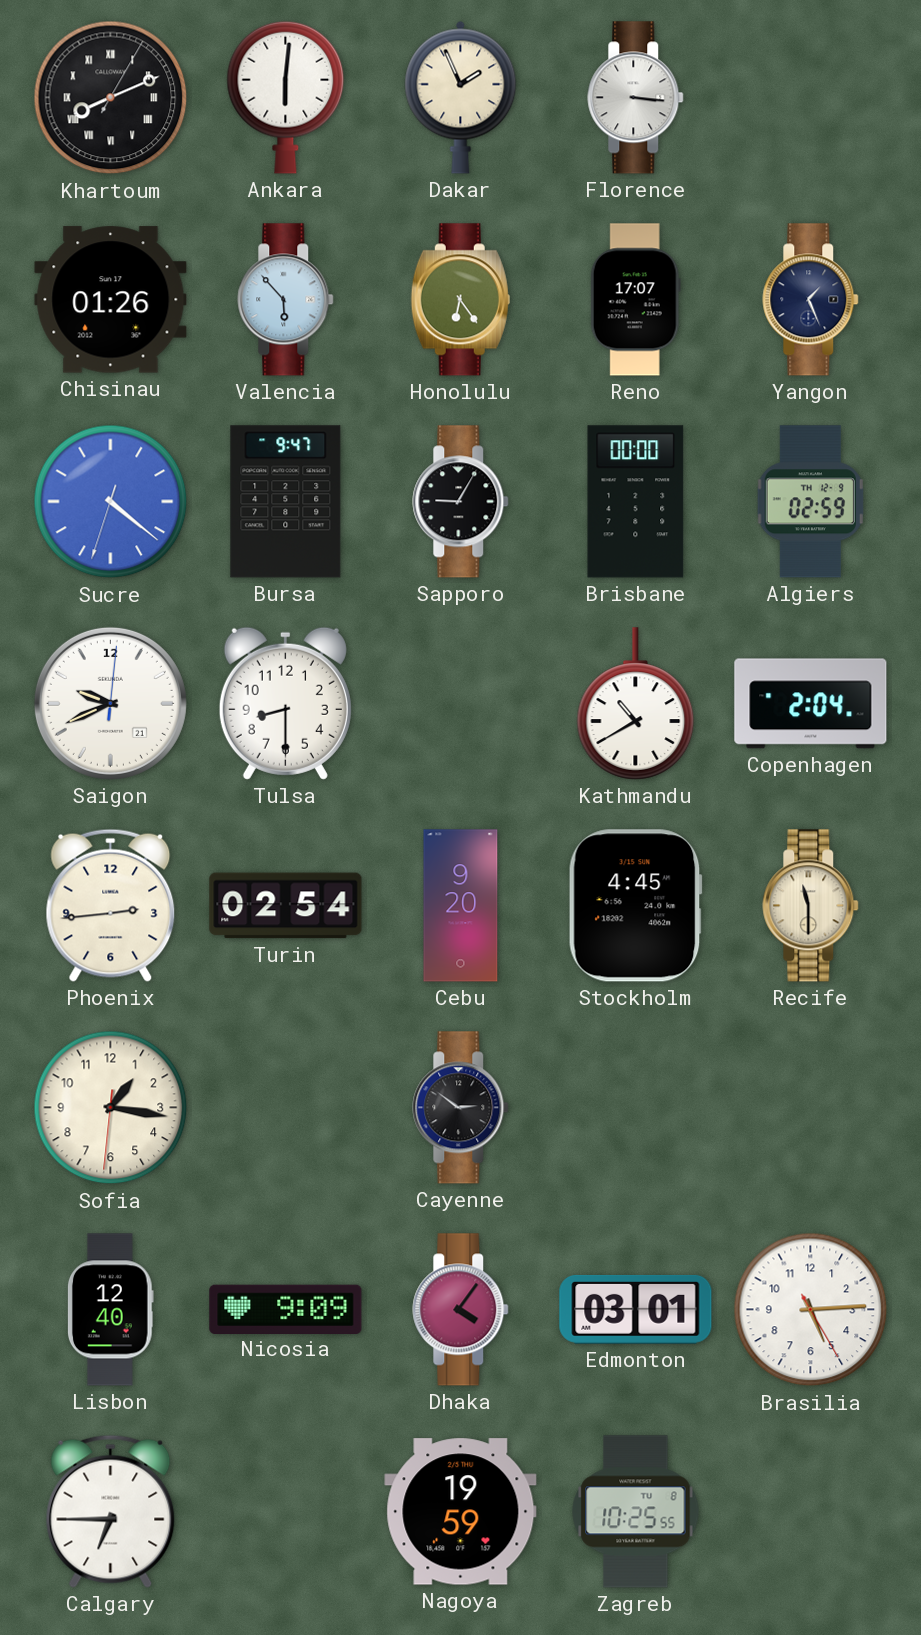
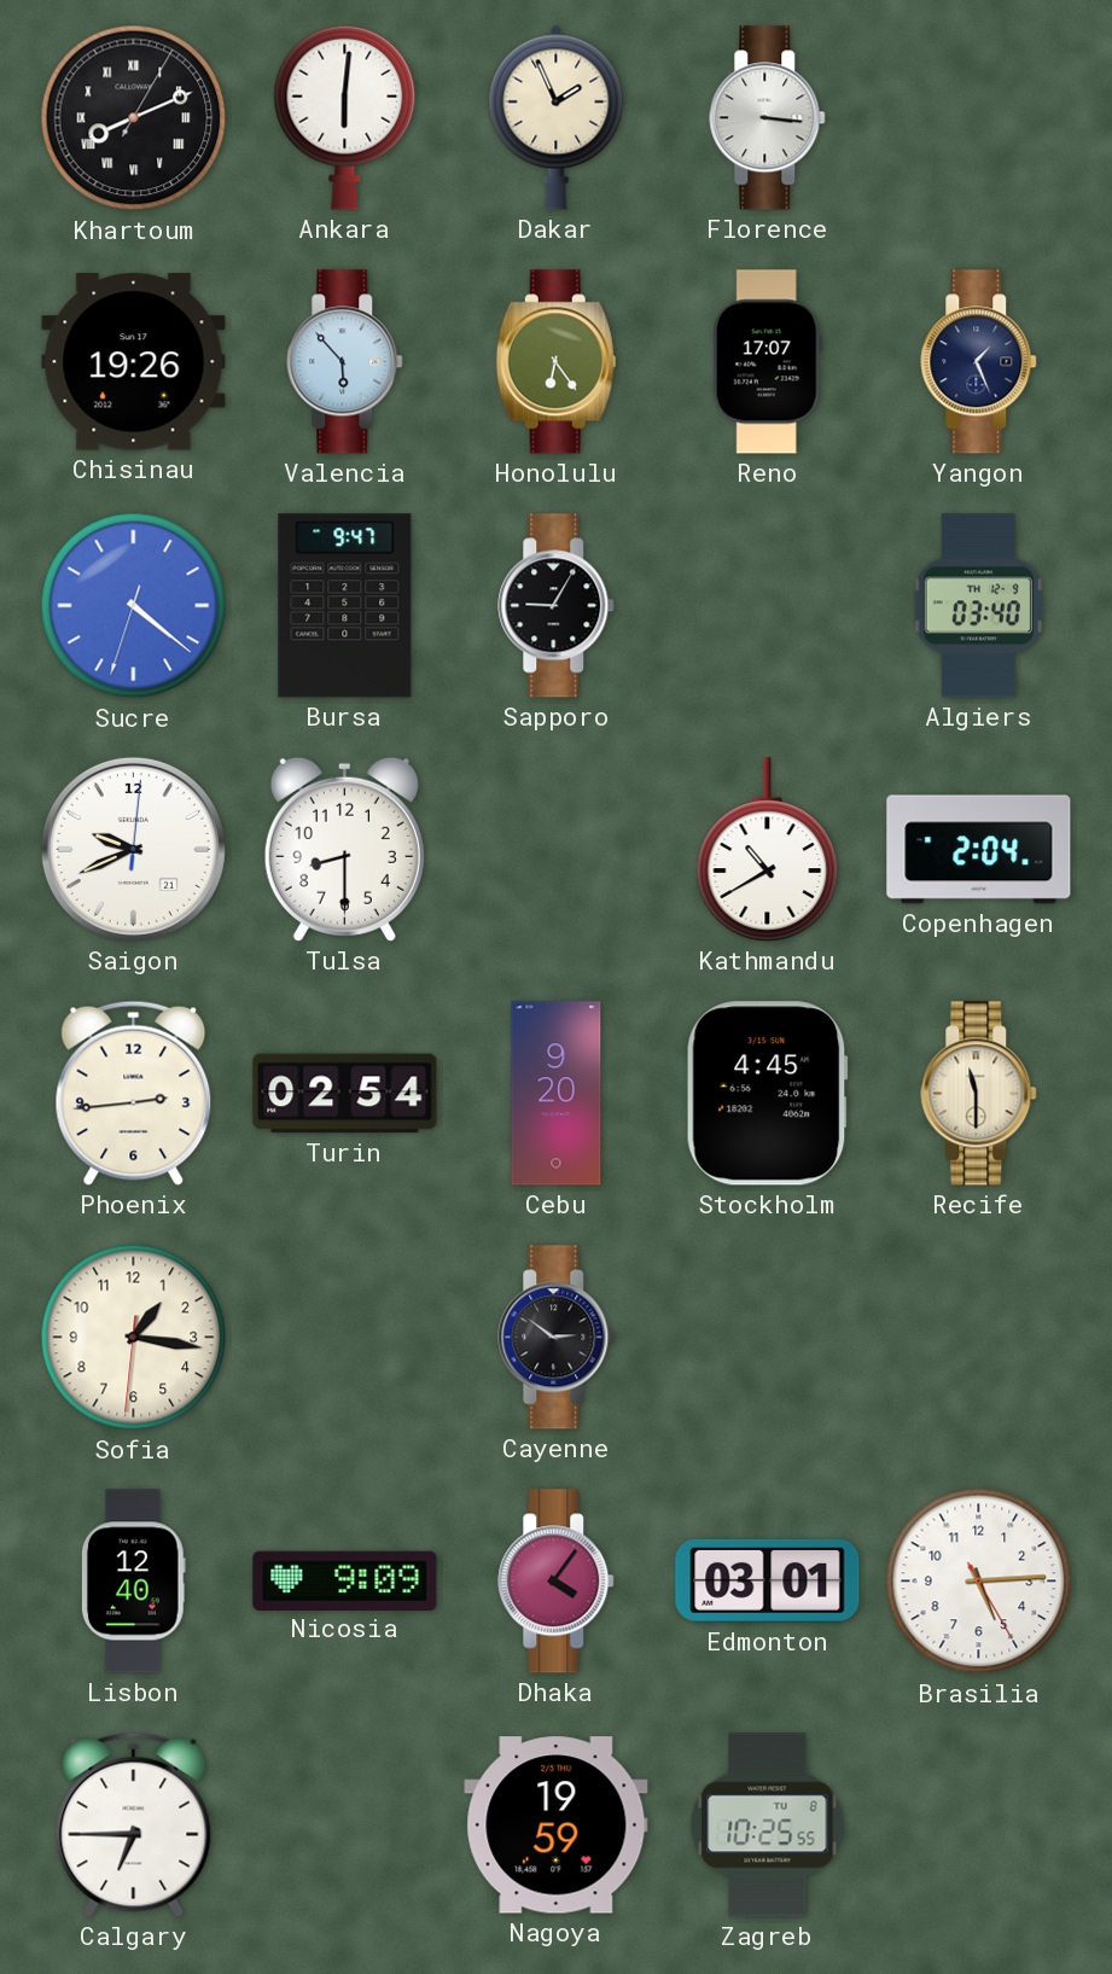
Chisinau: 01:26 -> 19:26 (134, 362)
Brisbane: 00:00 -> none (636, 502)
Algiers: 02:59 -> 03:40 (978, 606)
